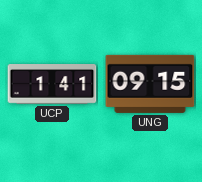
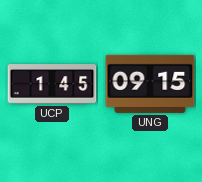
UCP: 1:41 -> 1:45 (52, 85)
